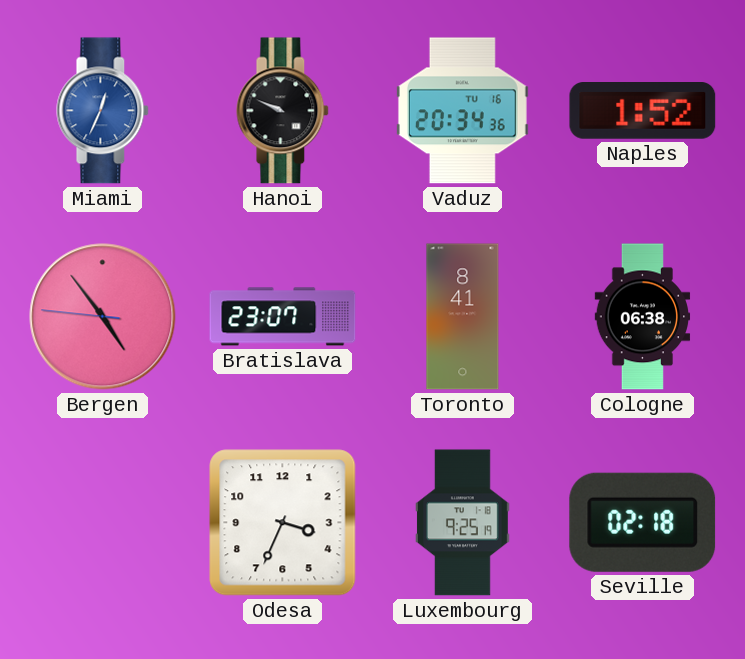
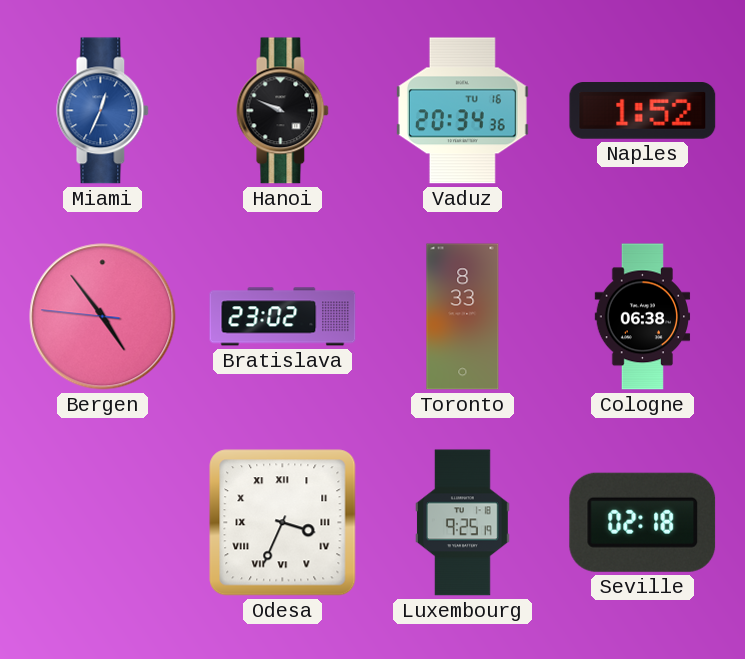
Bratislava: 23:07 -> 23:02 (283, 317)
Toronto: 8:41 -> 8:33 (463, 317)
Odesa numerals: Arabic -> Roman (283, 523)
